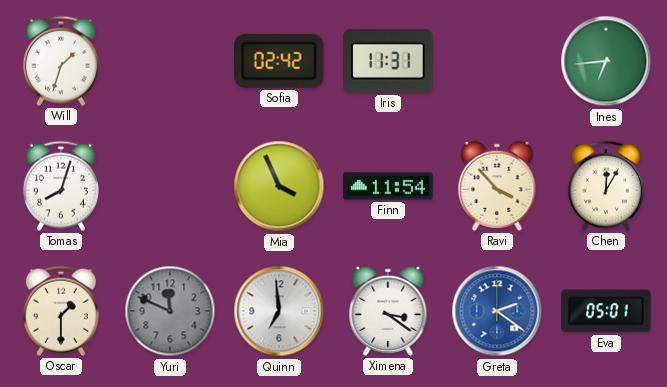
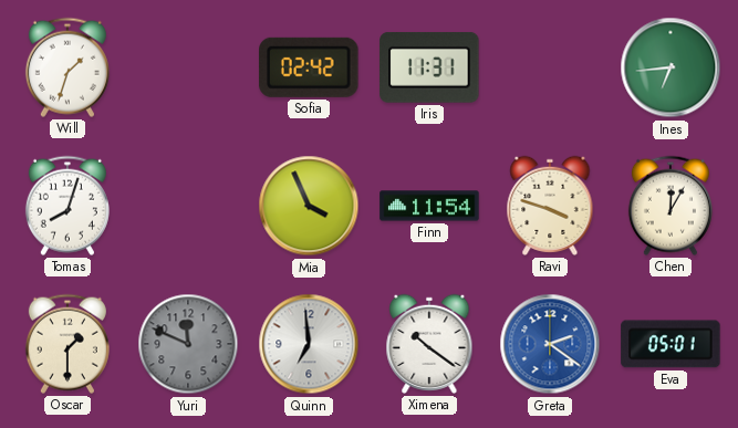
Ravi: 3:53 -> 3:48 (550, 206)
Ximena: 3:21 -> 10:21 (429, 344)
